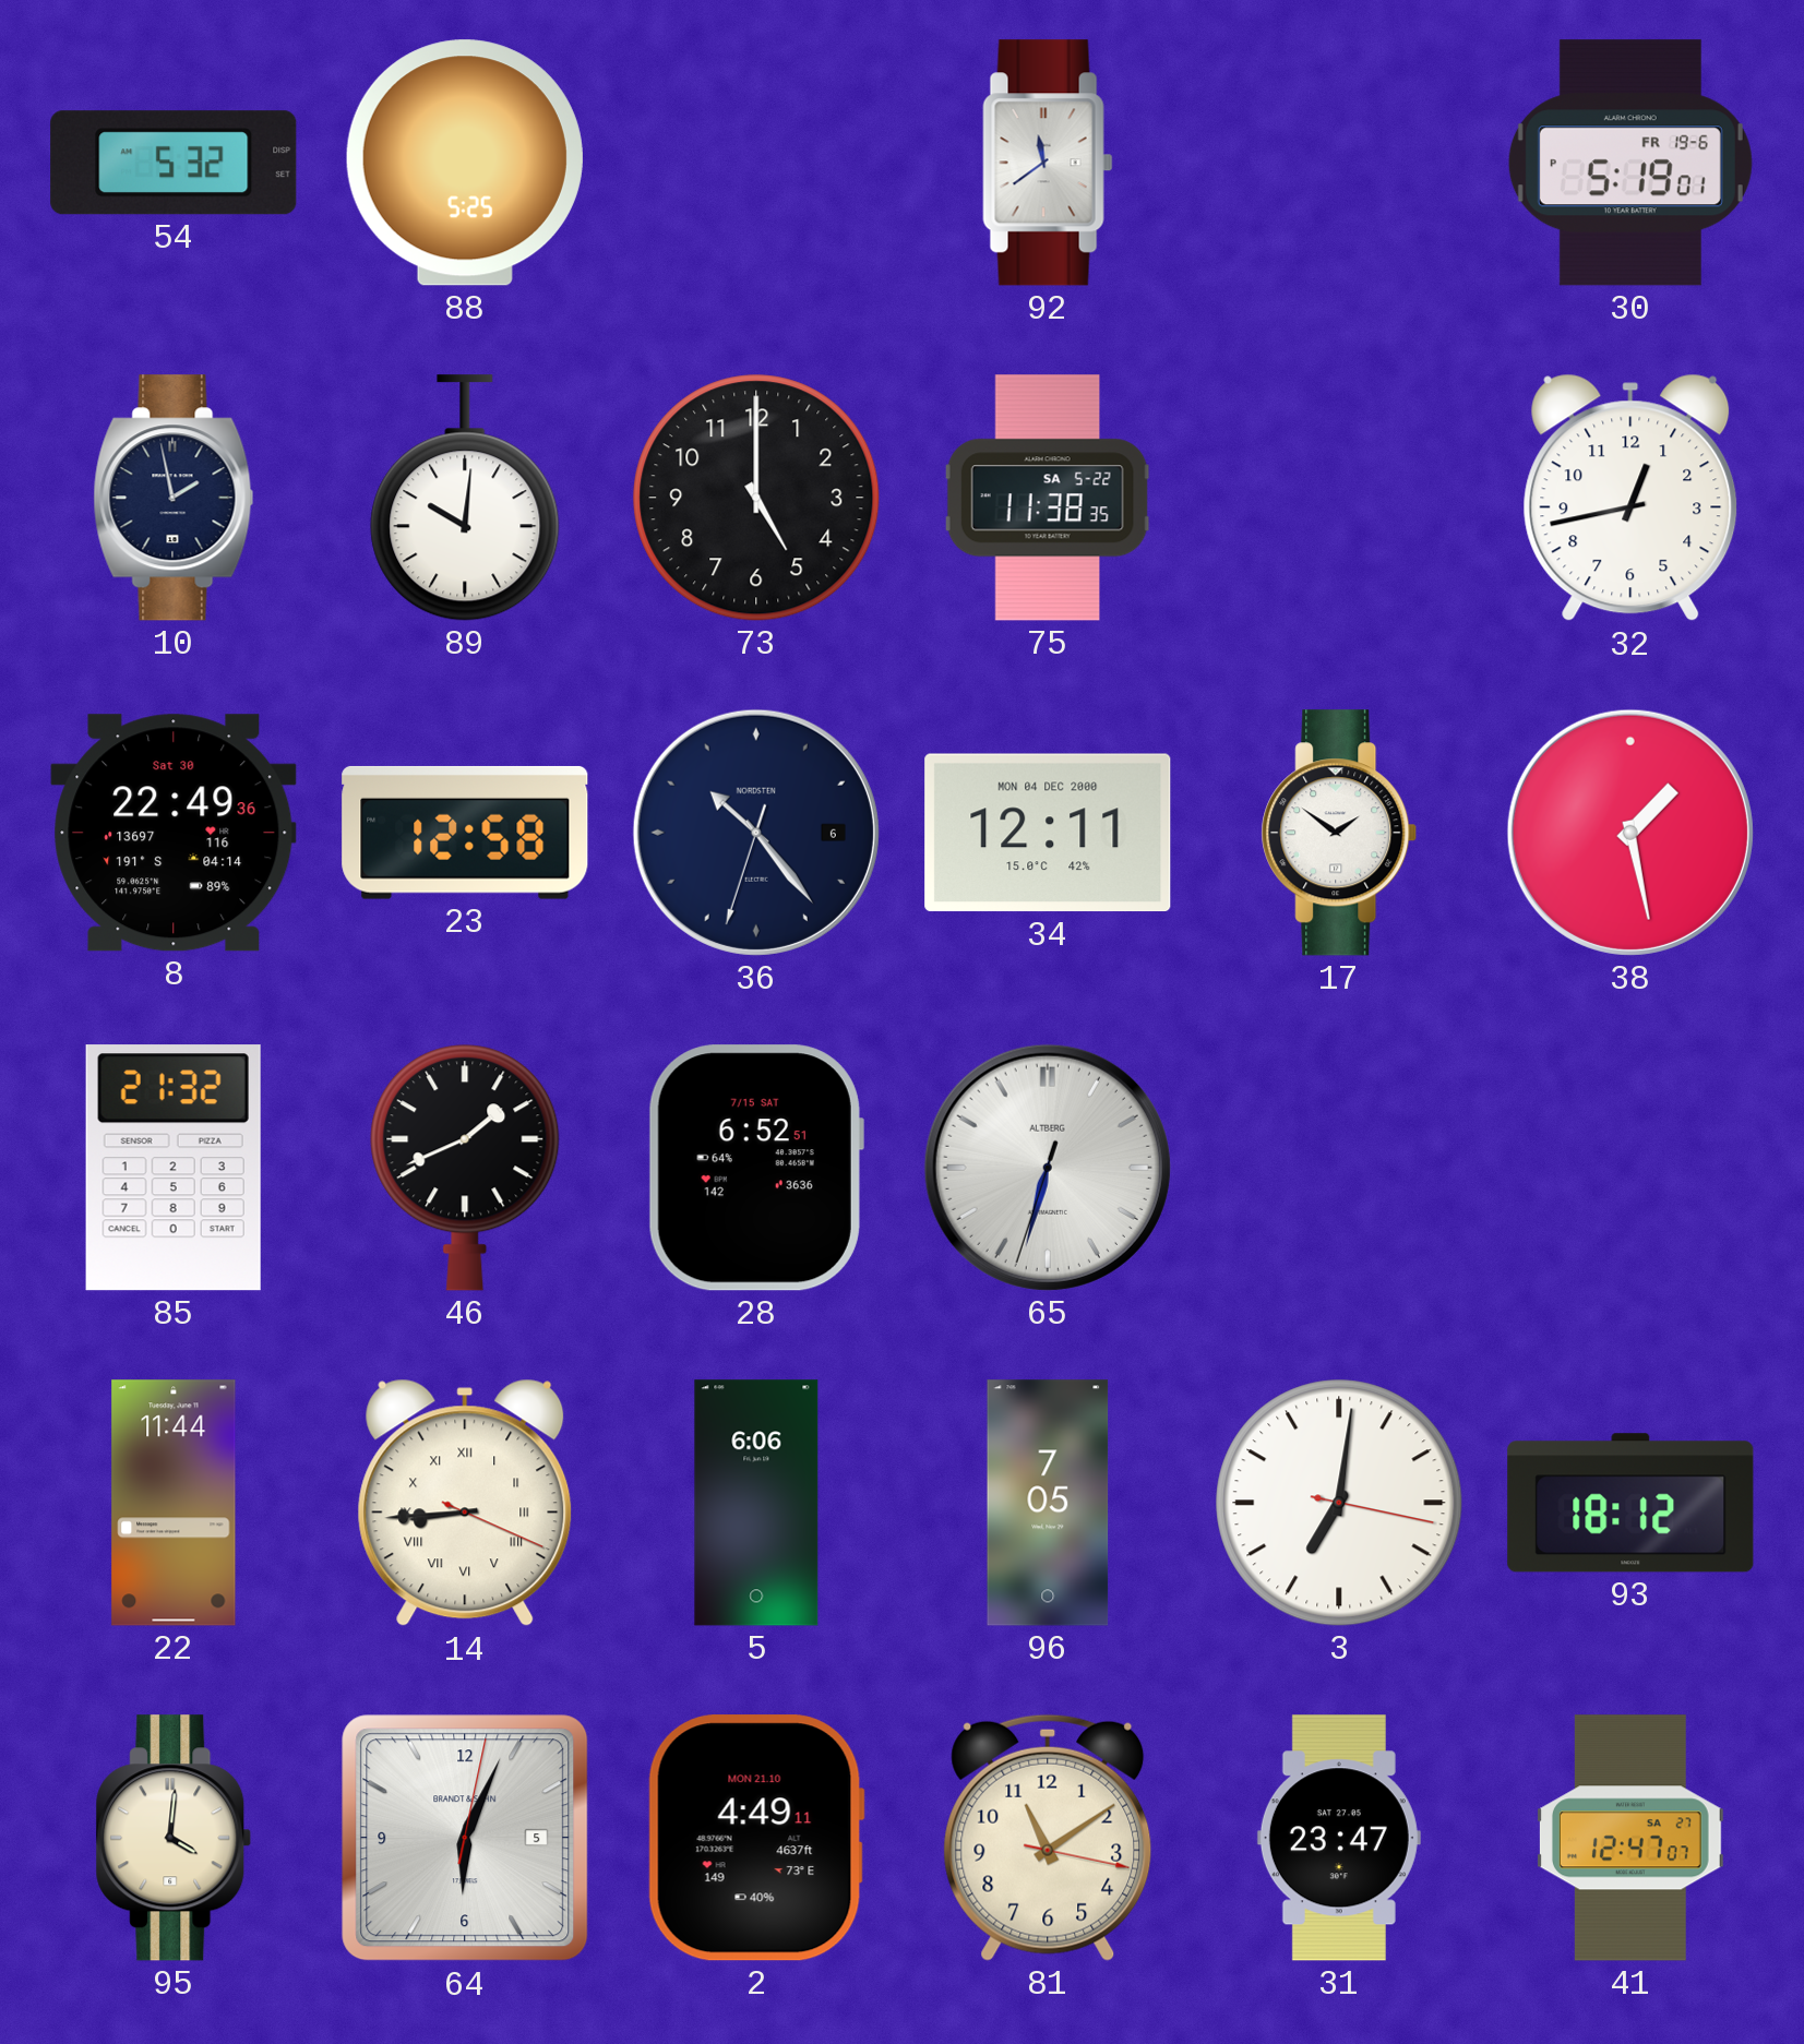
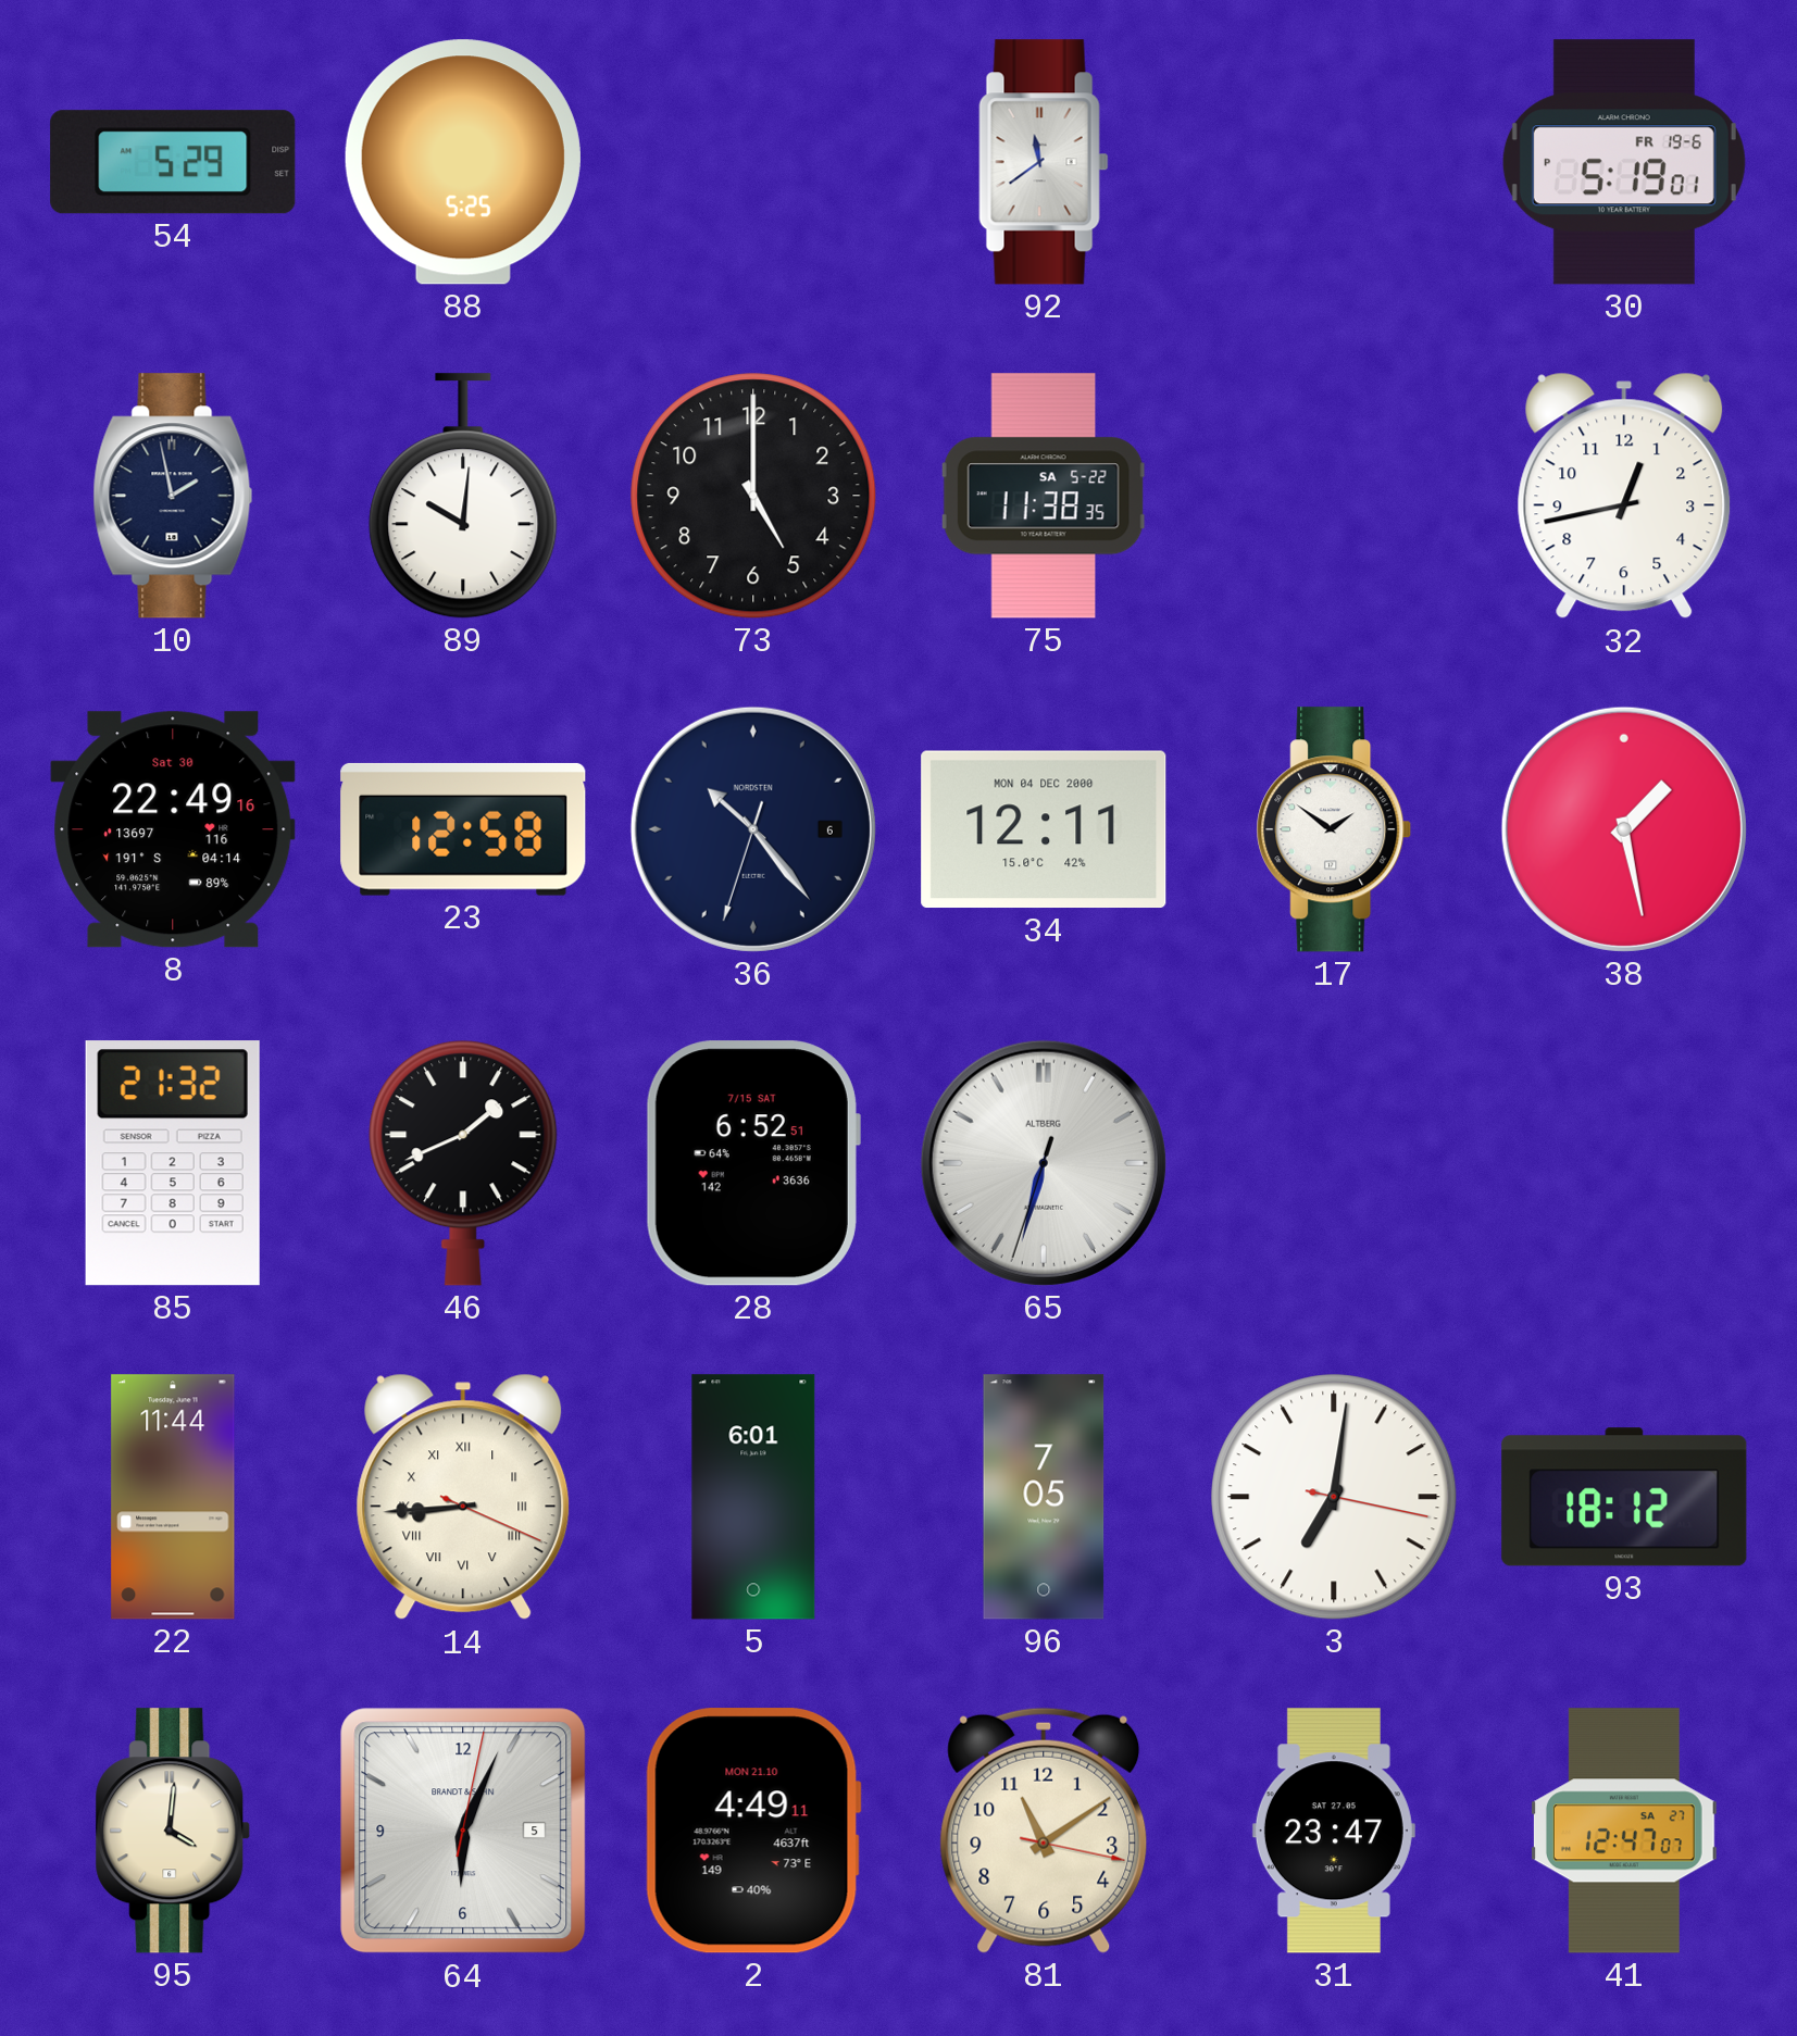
54: 5:32 -> 5:29 (173, 162)
8: 22:49:36 -> 22:49:16 (173, 829)
5: 6:06 -> 6:01 (753, 1497)
